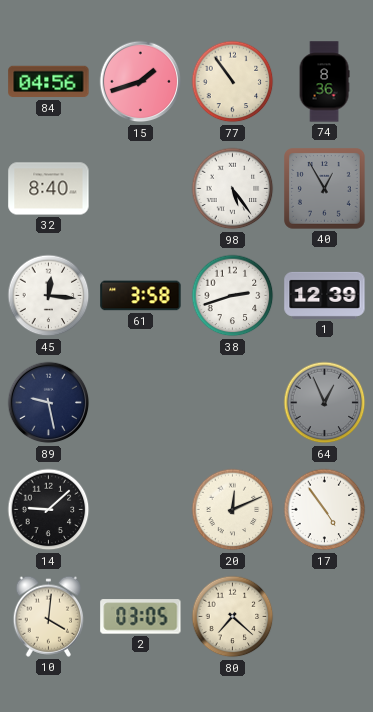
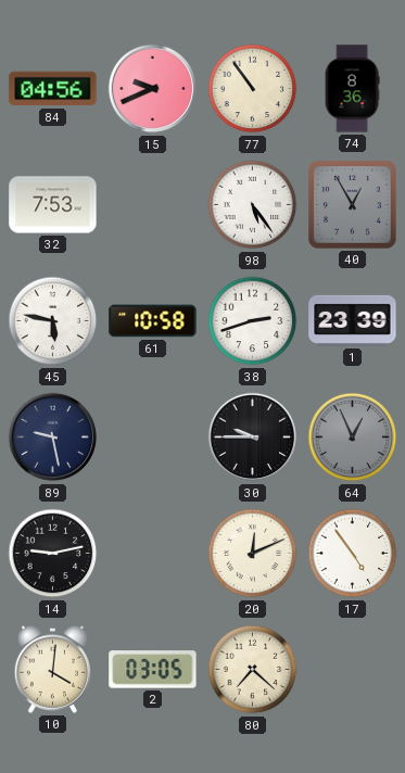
15: 1:42 -> 9:41 (153, 89)
32: 8:40 -> 7:53 (53, 205)
45: 12:16 -> 5:47 (53, 321)
61: 3:58 -> 10:58 (153, 321)
1: 12:39 -> 23:39 (353, 320)
30: none -> 9:45 (253, 438)
14: 9:08 -> 9:13 (53, 554)
